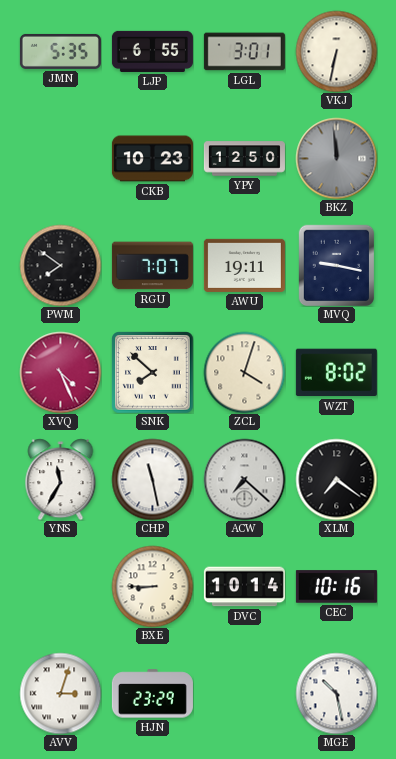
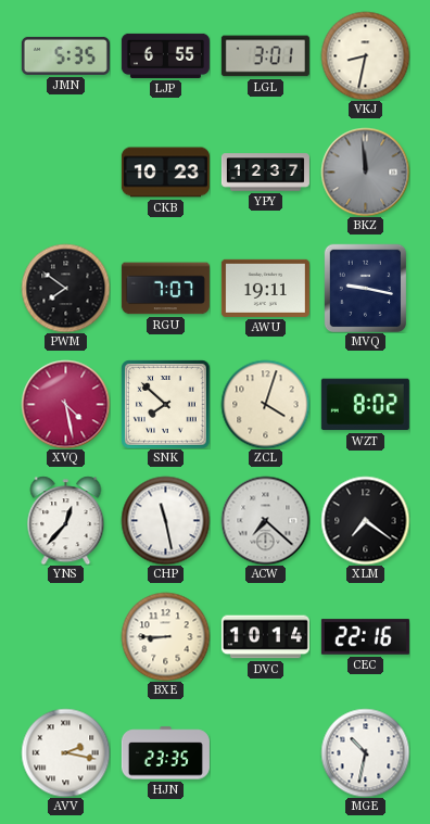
VKJ: 6:32 -> 8:32 (365, 55)
YPY: 12:50 -> 12:37 (265, 173)
XVQ: 4:26 -> 4:28 (65, 404)
YNS: 11:35 -> 12:37 (66, 520)
CEC: 10:16 -> 22:16 (365, 637)
AVV: 3:03 -> 2:17 (65, 752)
HJN: 23:29 -> 23:35 (165, 753)
MGE: 10:28 -> 10:32 (365, 752)
